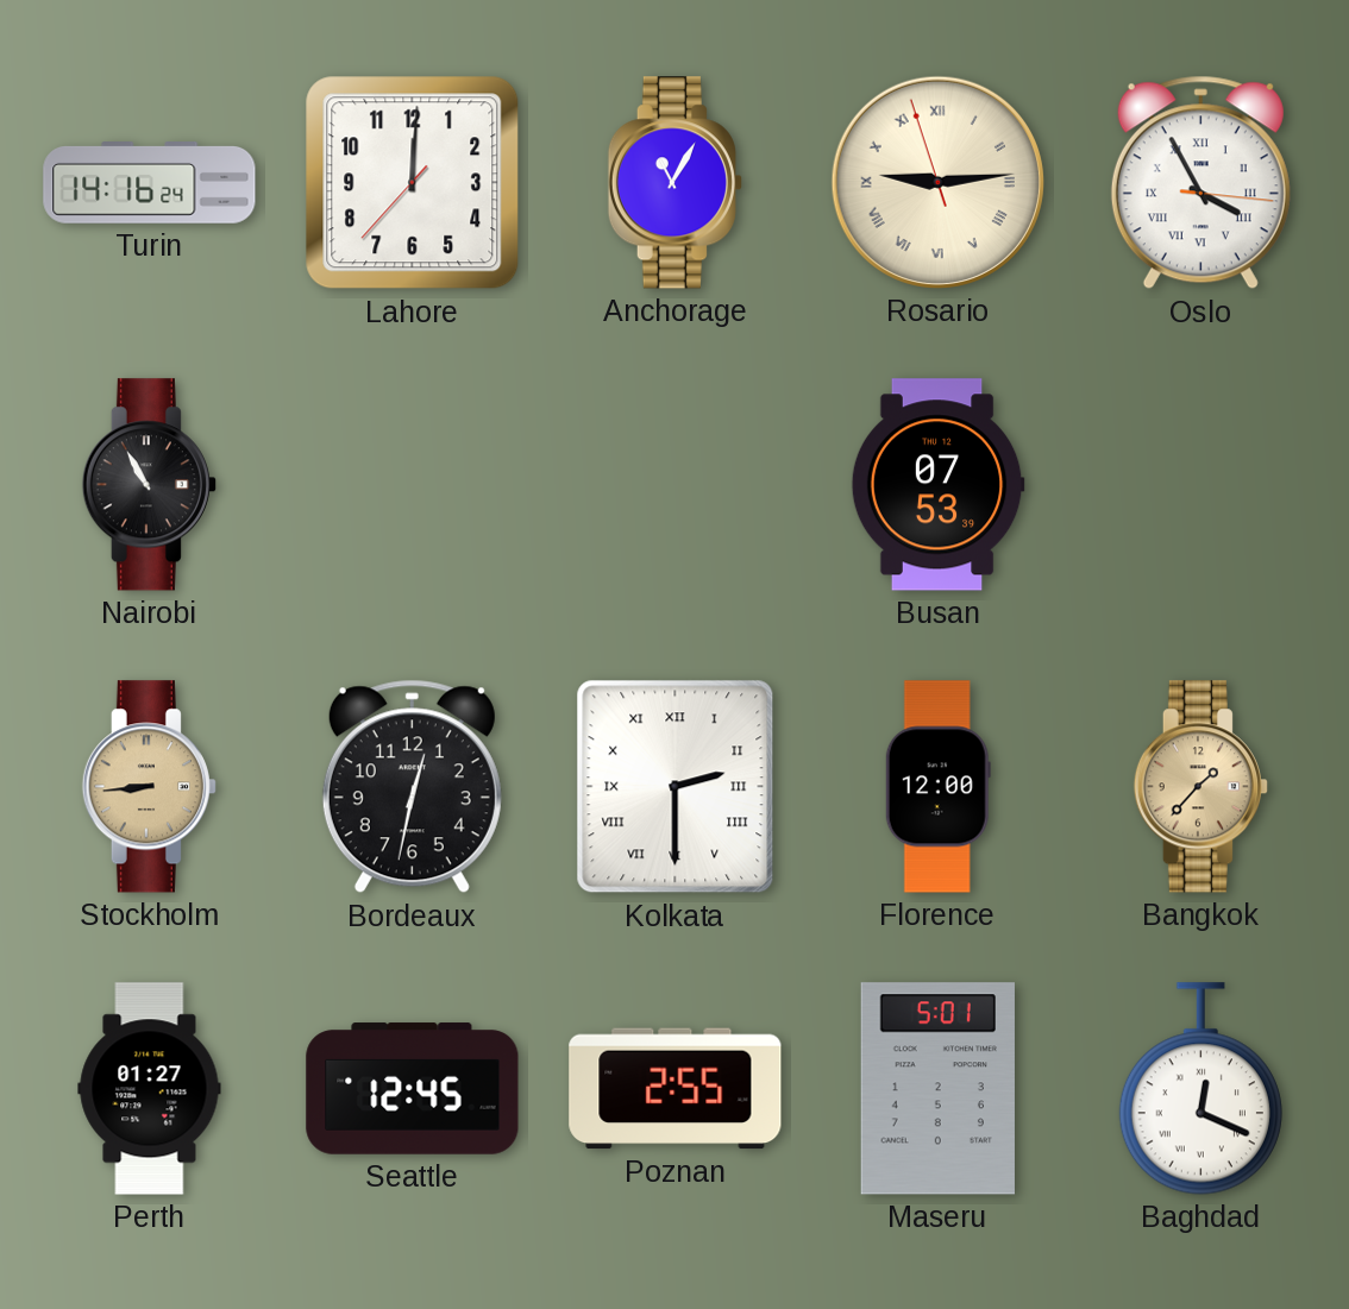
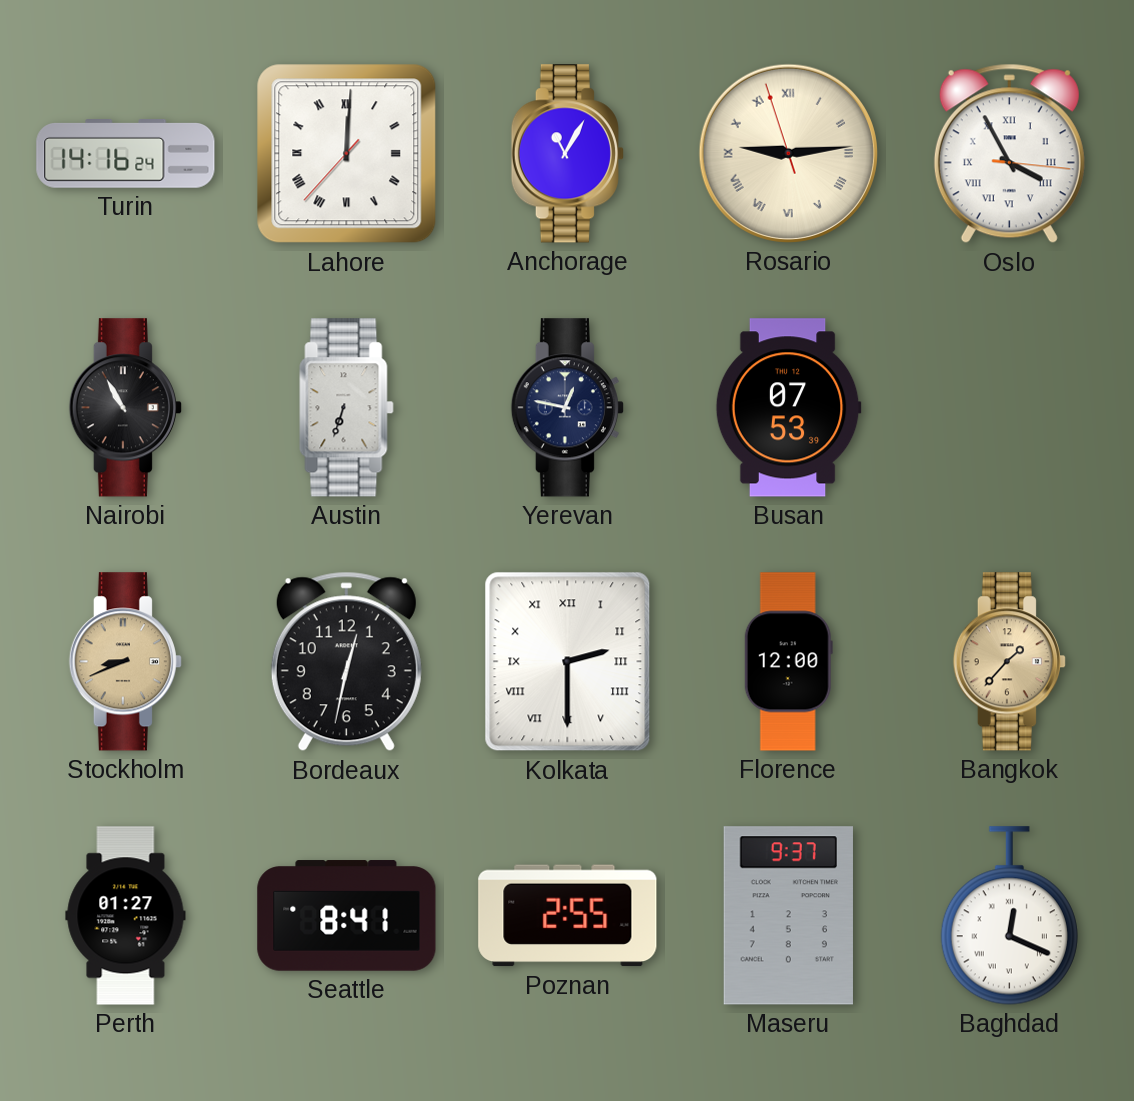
Lahore numerals: Arabic -> Roman (347, 154)
Austin: none -> 6:33 (347, 408)
Yerevan: none -> 12:47 (567, 408)
Stockholm: 8:44 -> 8:41 (125, 662)
Seattle: 12:45 -> 8:41 (347, 916)
Maseru: 5:01 -> 9:37 (788, 916)
